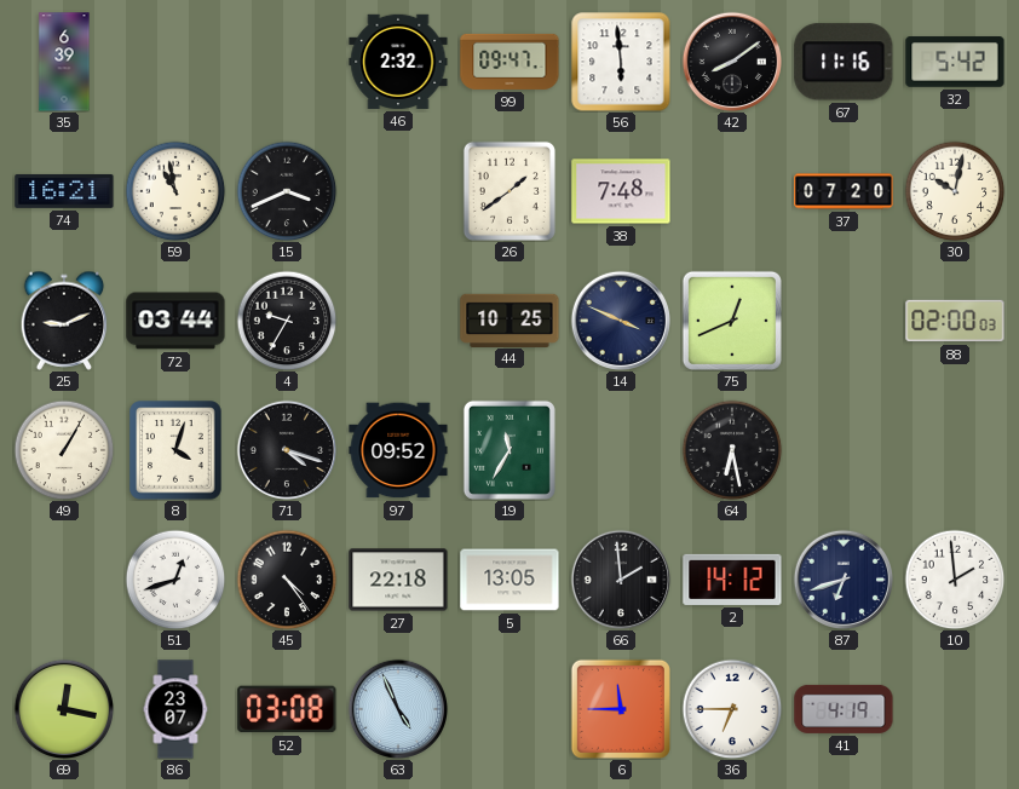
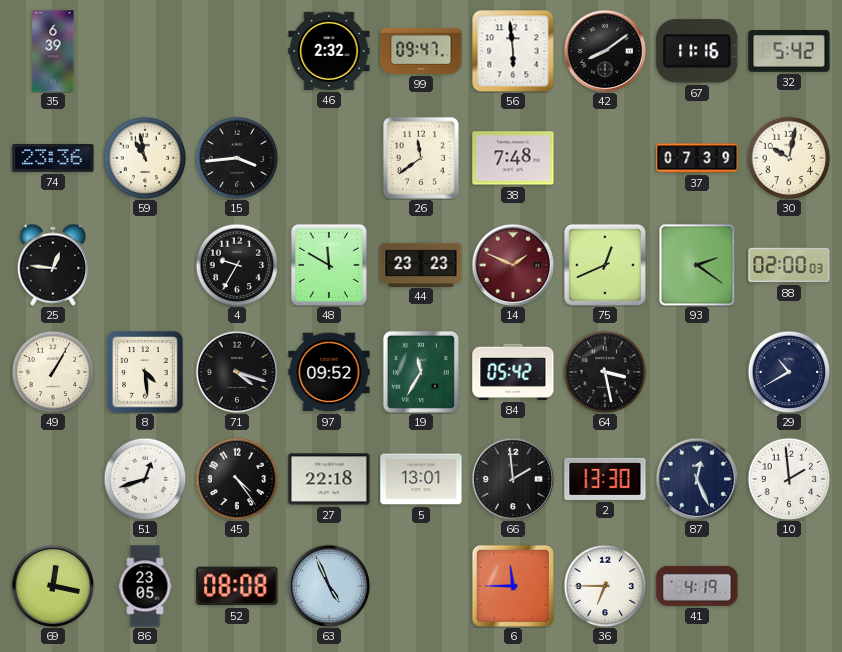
74: 16:21 -> 23:36 (53, 158)
15: 3:41 -> 3:44 (237, 158)
26: 1:39 -> 11:39 (421, 158)
37: 07:20 -> 07:39 (697, 158)
25: 9:11 -> 12:46 (53, 265)
72: 03:44 -> none (175, 321)
48: none -> 11:50 (329, 265)
44: 10:25 -> 23:23 (421, 264)
14: 3:49 -> 1:49 (512, 264)
14 dial: navy -> burgundy (512, 264)
93: none -> 2:21 (697, 265)
8: 4:03 -> 4:29 (145, 372)
84: none -> 05:42 (513, 372)
64: 6:28 -> 3:28 (605, 372)
29: none -> 10:40 (789, 372)
5: 13:05 -> 13:01 (421, 479)
2: 14:12 -> 13:30 (605, 479)
87: 6:42 -> 12:26 (696, 478)
86: 23:07 -> 23:05 (145, 586)
52: 03:08 -> 08:08 (237, 586)
